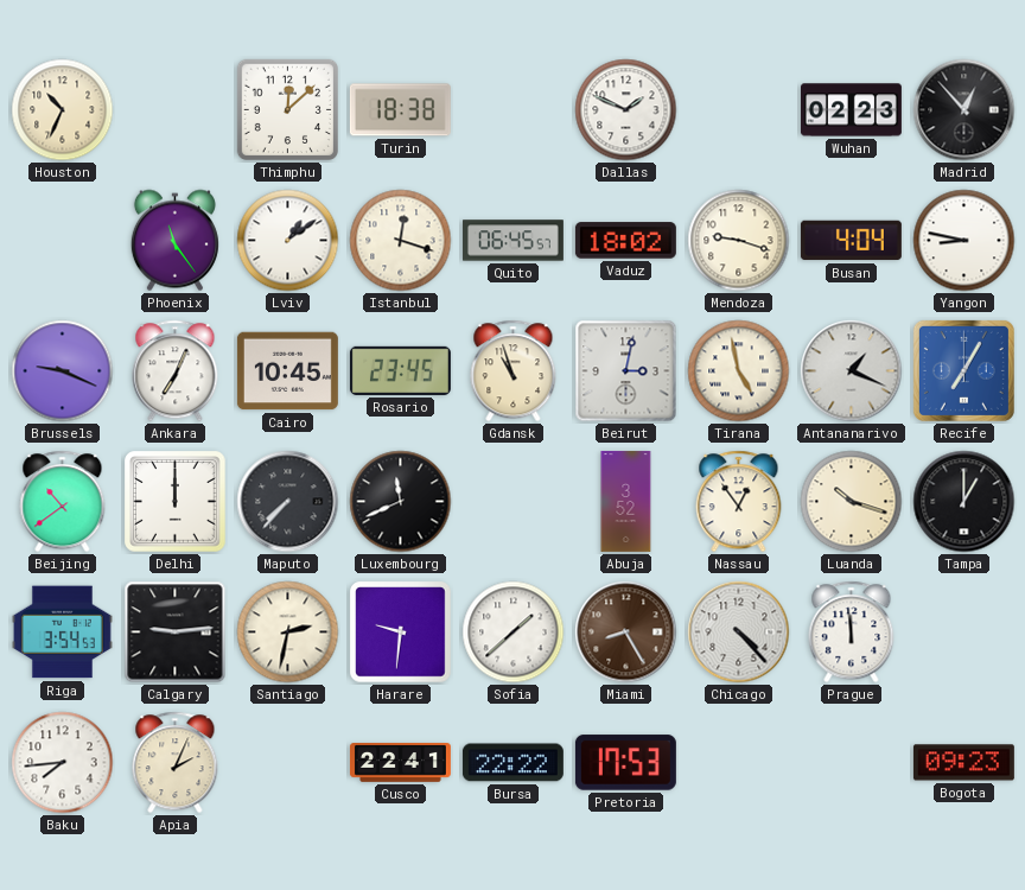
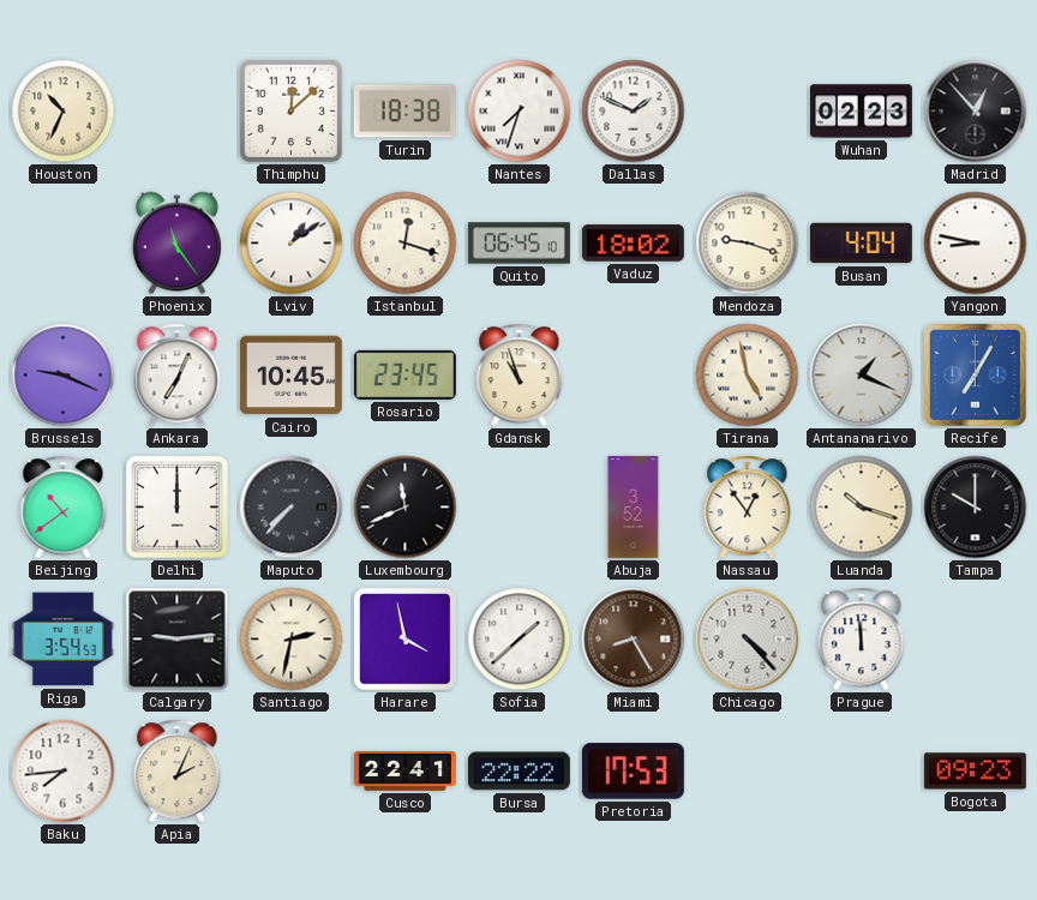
Nantes: none -> 7:33 (520, 112)
Quito: 06:45:57 -> 06:45:10 (518, 244)
Beirut: 3:02 -> none (626, 371)
Tampa: 1:00 -> 10:00 (976, 508)
Harare: 9:31 -> 3:58 (406, 640)
